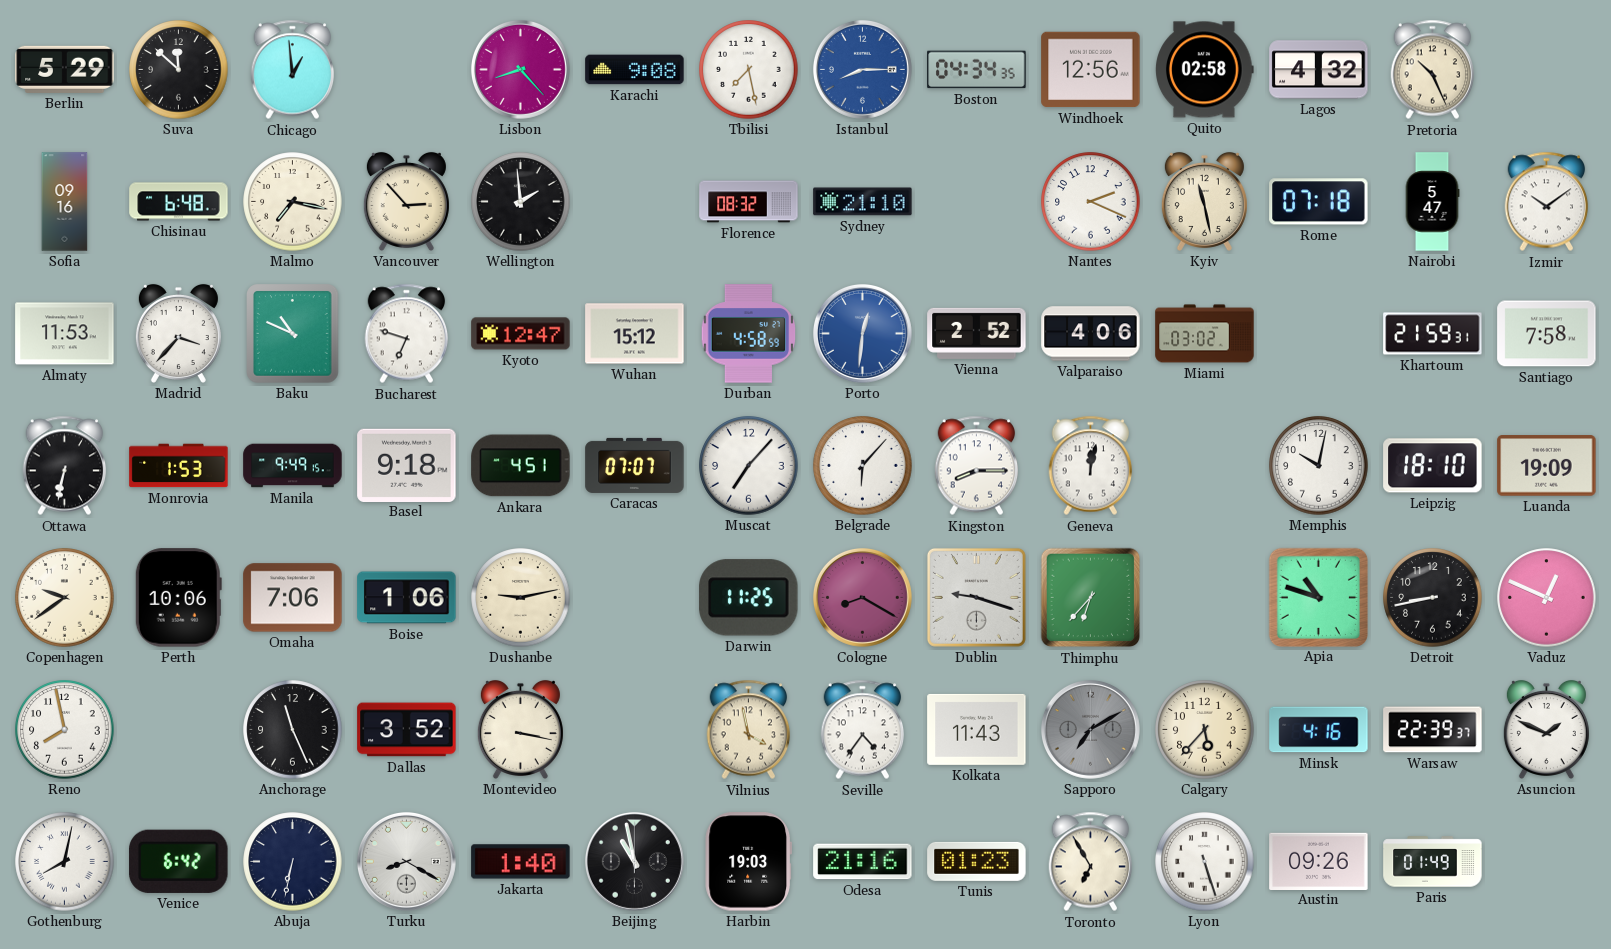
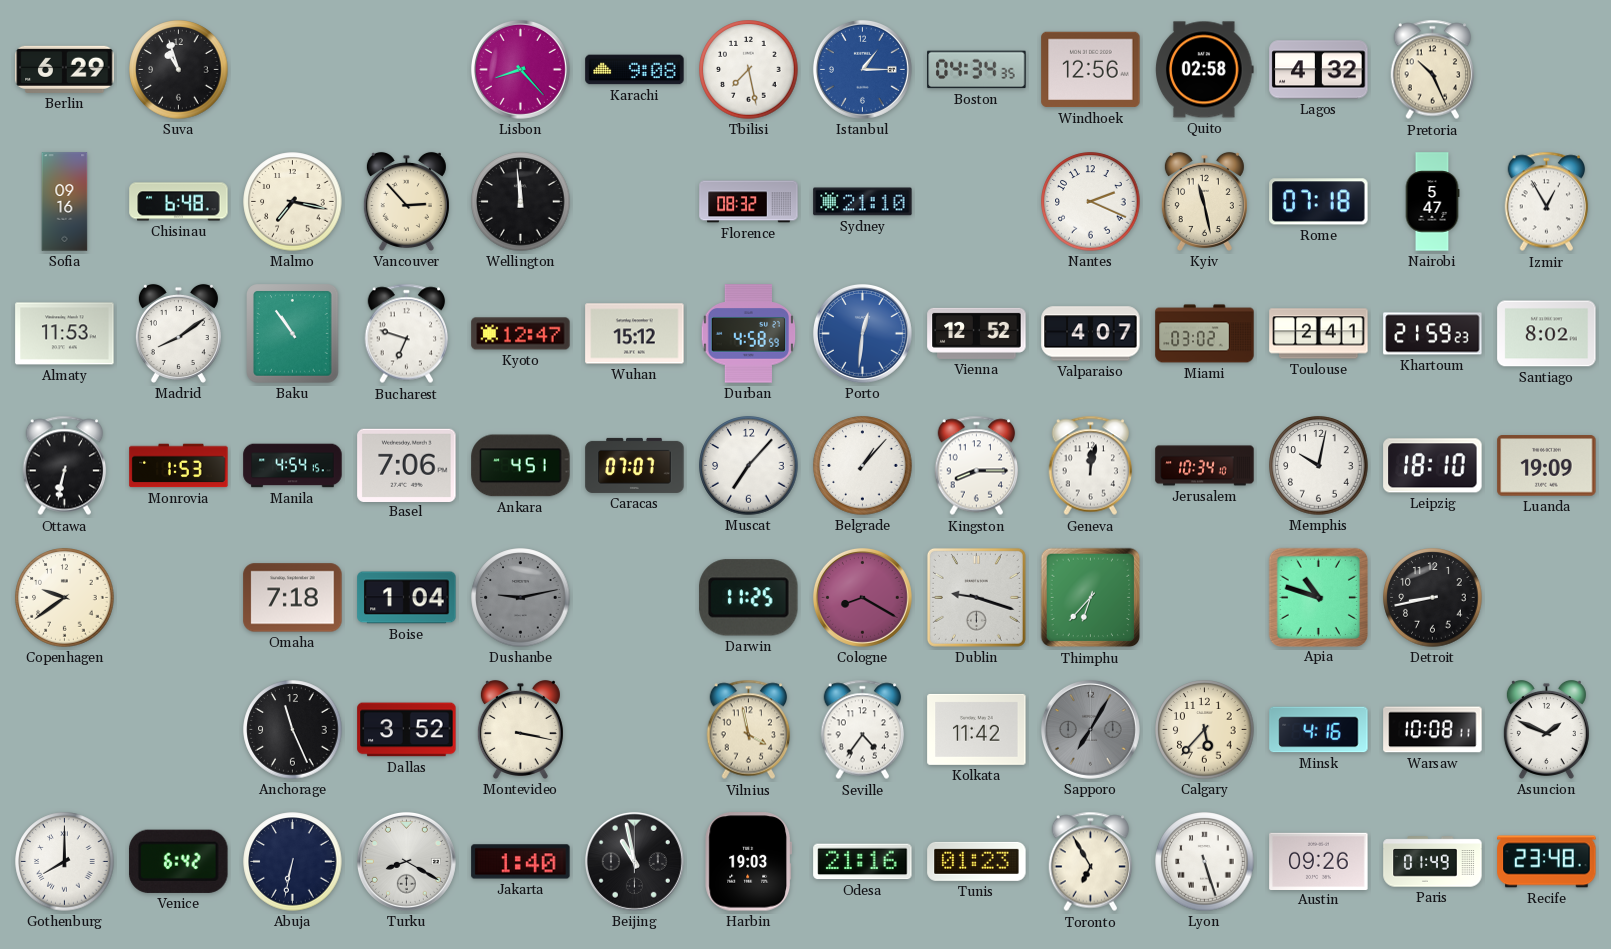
Berlin: 5:29 -> 6:29 (65, 69)
Suva: 11:52 -> 10:57 (179, 70)
Chicago: 12:59 -> none (293, 70)
Istanbul: 8:15 -> 1:15 (862, 69)
Wellington: 1:59 -> 11:59 (521, 202)
Izmir: 10:09 -> 12:55 (1547, 202)
Madrid: 3:37 -> 8:09 (178, 333)
Baku: 10:49 -> 10:54 (293, 334)
Vienna: 2:52 -> 12:52 (977, 333)
Valparaiso: 4:06 -> 4:07 (1091, 334)
Toulouse: none -> 2:41 (1319, 334)
Khartoum: 21:59:31 -> 21:59:23 (1433, 334)
Santiago: 7:58 -> 8:02 (1547, 334)
Manila: 9:49 -> 4:54 (293, 466)
Basel: 9:18 -> 7:06 (407, 465)
Belgrade: 6:07 -> 1:07 (863, 466)
Jerusalem: none -> 10:34 (1205, 466)
Perth: 10:06 -> none (178, 598)
Omaha: 7:06 -> 7:18 (293, 598)
Boise: 1:06 -> 1:04 (407, 598)
Dushanbe dial: cream -> grey (521, 598)
Vaduz: 12:49 -> none (1547, 598)
Reno: 7:58 -> none (65, 730)
Kolkata: 11:43 -> 11:42 (977, 729)
Sapporo: 7:10 -> 7:05 (1090, 729)
Warsaw: 22:39 -> 10:08 (1433, 730)
Gothenburg: 8:02 -> 8:00 (65, 862)
Recife: none -> 23:48 (1547, 862)
